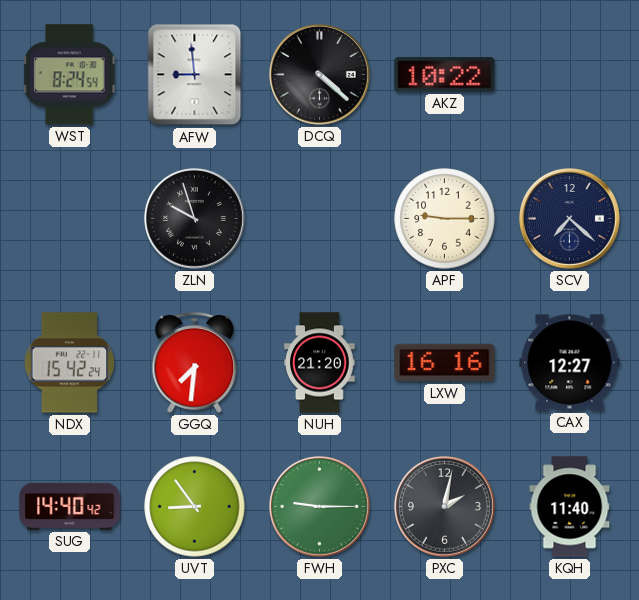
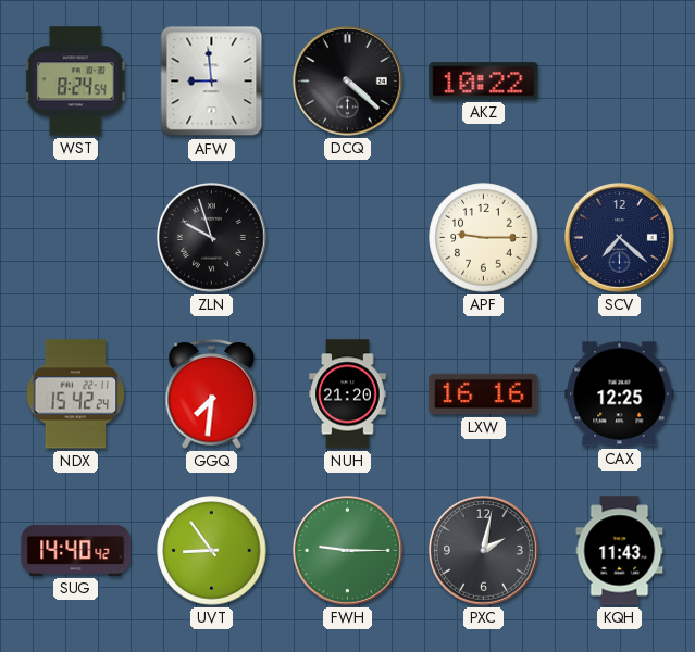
CAX: 12:27 -> 12:25 (620, 394)
KQH: 11:40 -> 11:43 (620, 551)
